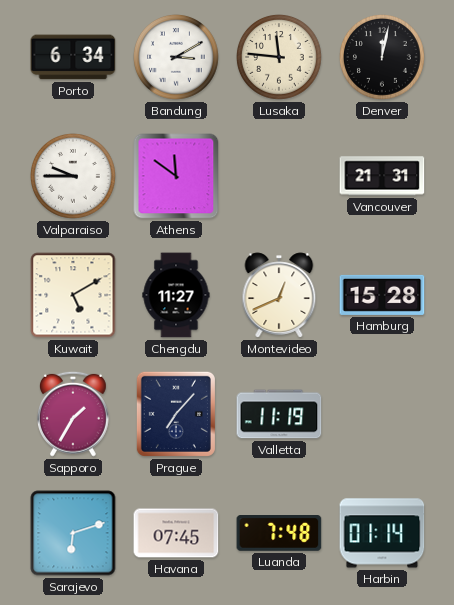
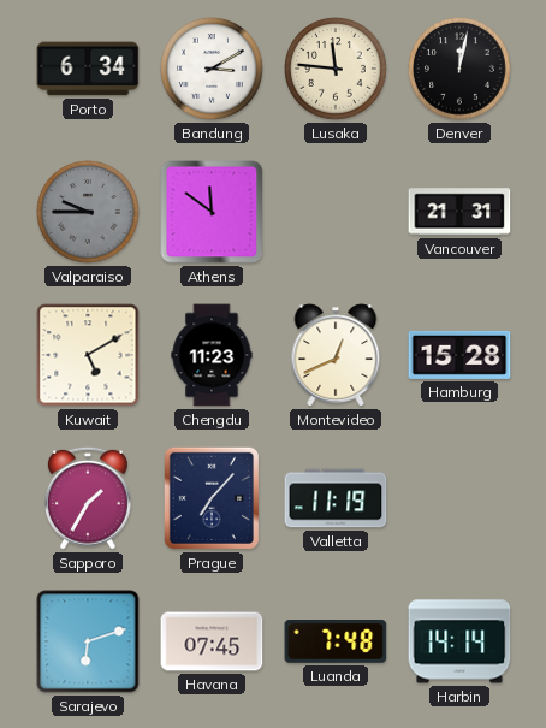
Valparaiso dial: white -> grey (89, 213)
Chengdu: 11:27 -> 11:23 (212, 355)
Harbin: 01:14 -> 14:14 (459, 641)
